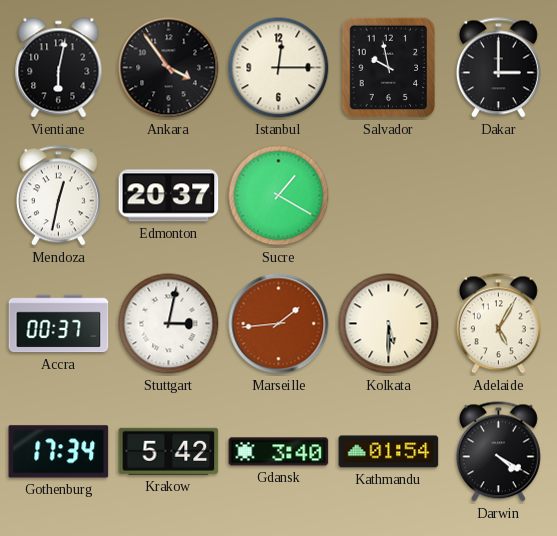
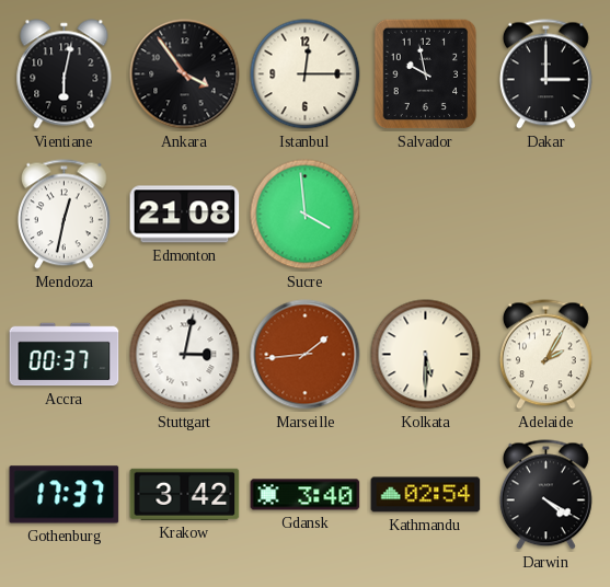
Edmonton: 20:37 -> 21:08 (185, 215)
Sucre: 1:20 -> 3:59 (306, 215)
Adelaide: 5:05 -> 2:05 (545, 355)
Gothenburg: 17:34 -> 17:37 (65, 495)
Krakow: 5:42 -> 3:42 (185, 494)
Kathmandu: 01:54 -> 02:54 (426, 495)
